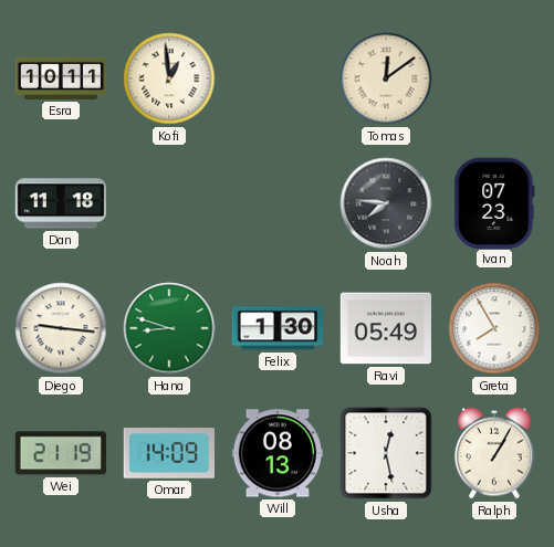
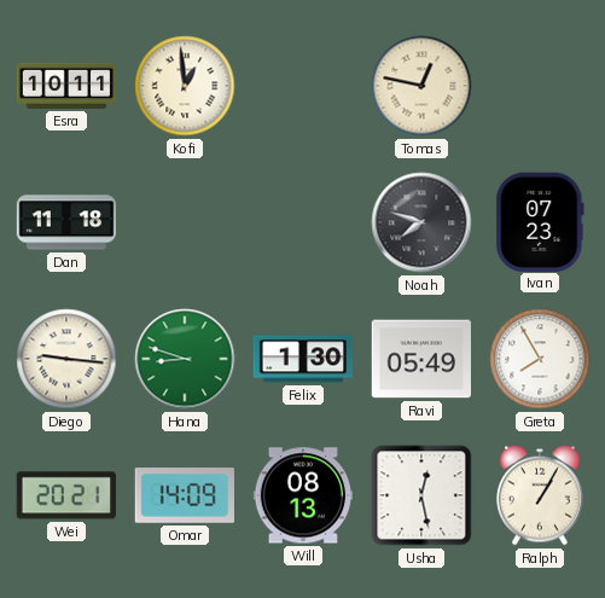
Tomas: 12:09 -> 12:47 (421, 86)
Noah: 7:46 -> 7:48 (421, 222)
Wei: 21:19 -> 20:21 (66, 495)
